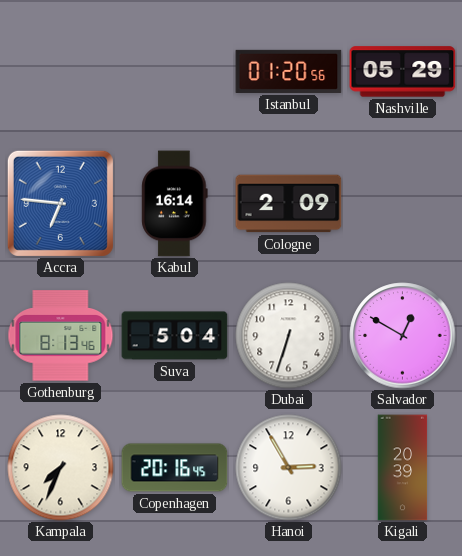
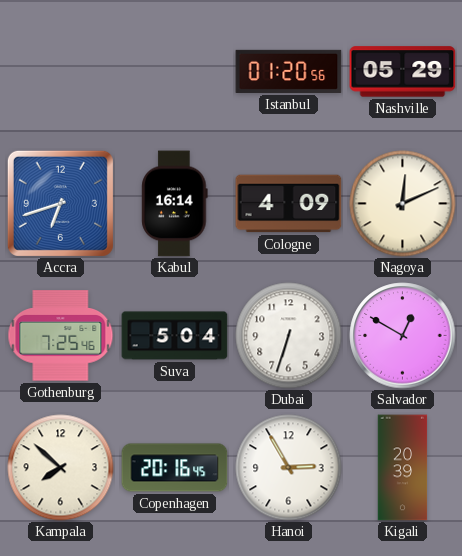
Accra: 6:46 -> 6:42 (60, 203)
Cologne: 2:09 -> 4:09 (289, 204)
Nagoya: none -> 12:11 (403, 204)
Gothenburg: 8:13 -> 7:25 (61, 336)
Kampala: 7:34 -> 7:52 (61, 468)
